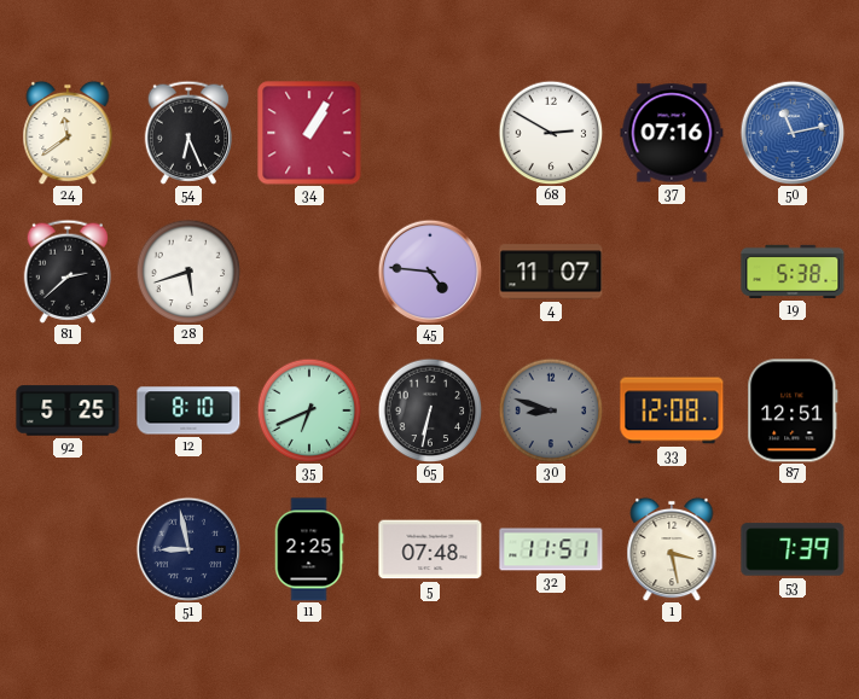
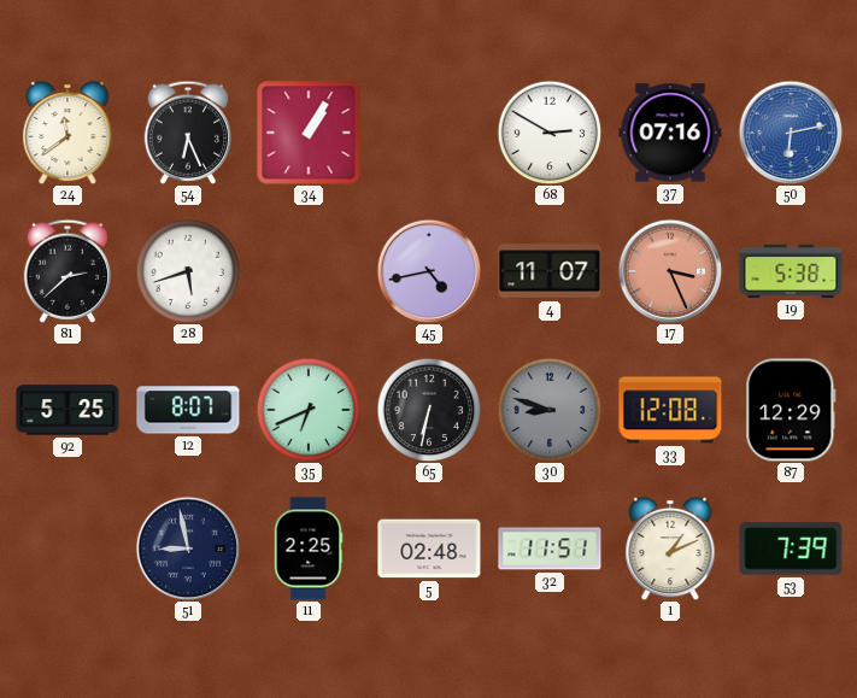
50: 11:13 -> 6:13 (791, 133)
45: 4:46 -> 4:43 (429, 271)
17: none -> 3:26 (670, 271)
12: 8:10 -> 8:07 (188, 410)
87: 12:51 -> 12:29 (791, 410)
5: 07:48 -> 02:48 (429, 549)
1: 3:28 -> 1:11 (670, 549)
